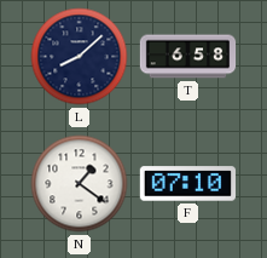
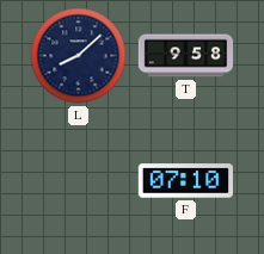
T: 6:58 -> 9:58 (186, 56)
N: 1:21 -> none (80, 184)
